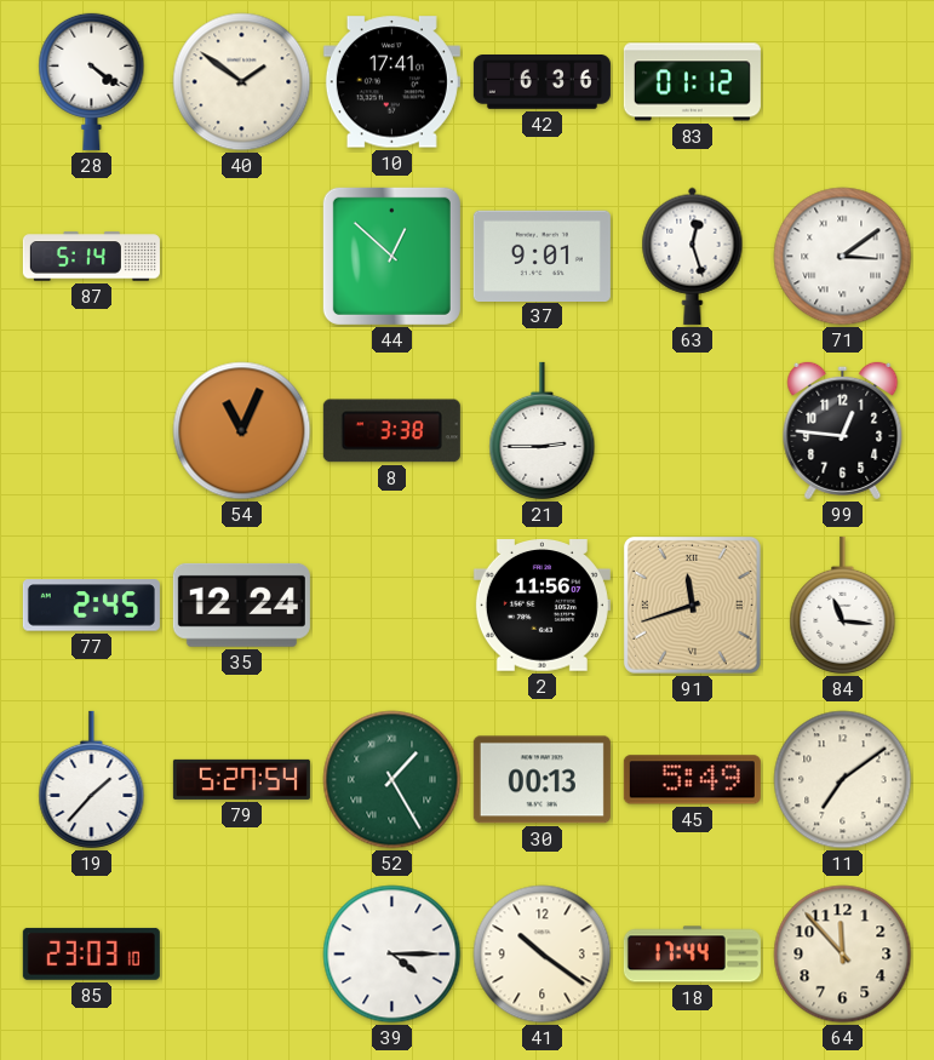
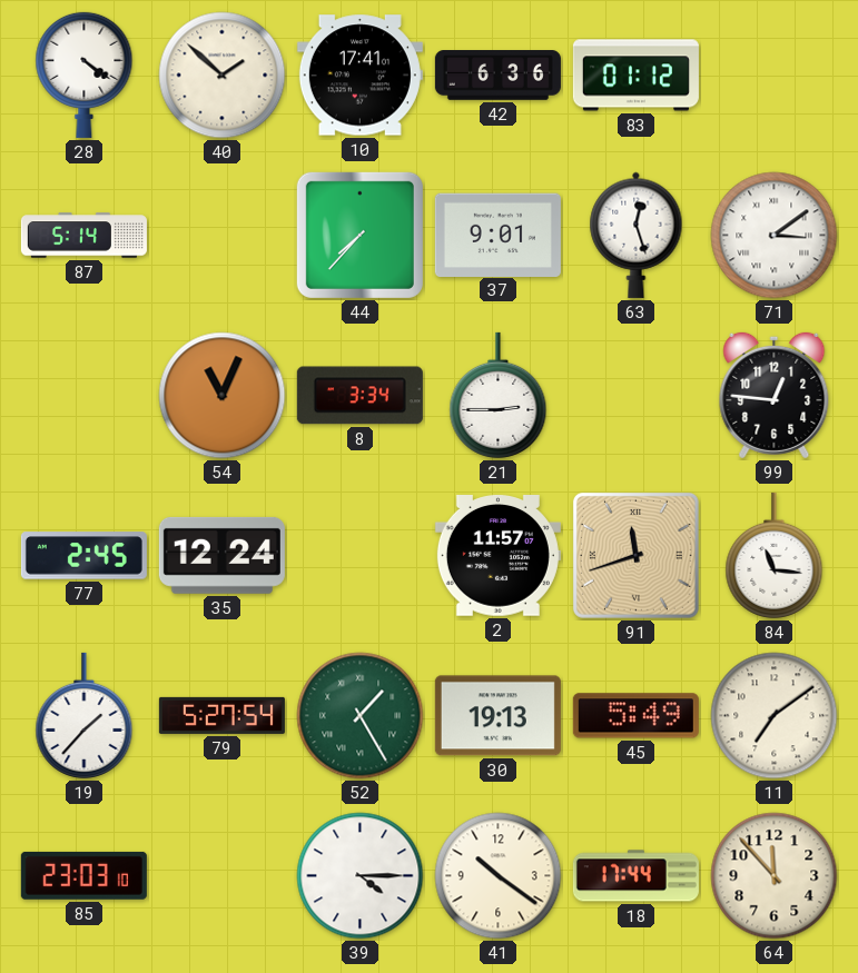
40: 1:51 -> 1:52 (223, 76)
44: 12:52 -> 7:37 (359, 235)
8: 3:38 -> 3:34 (359, 396)
2: 11:56 -> 11:57 (497, 556)
30: 00:13 -> 19:13 (497, 716)
